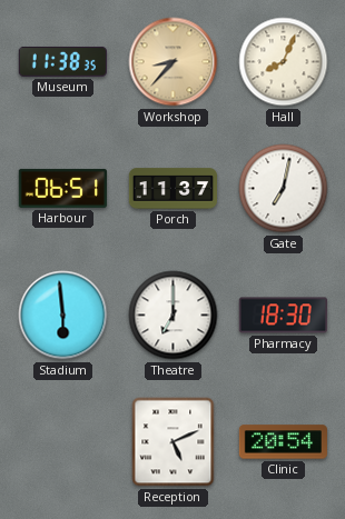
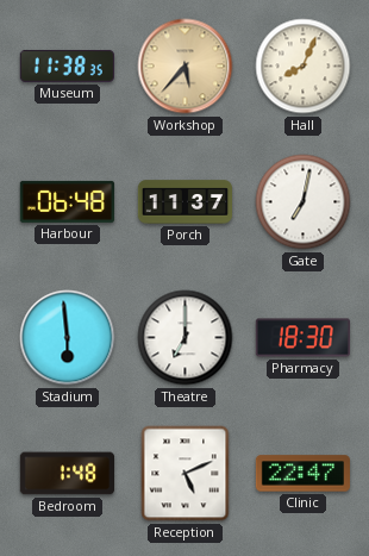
Workshop: 8:37 -> 5:37 (186, 67)
Harbour: 06:51 -> 06:48 (67, 201)
Bedroom: none -> 1:48 (67, 474)
Clinic: 20:54 -> 22:47 (302, 474)
